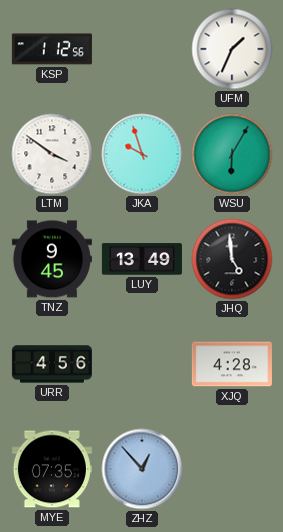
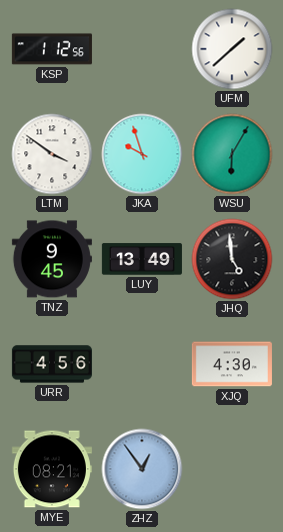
UFM: 1:34 -> 1:38 (232, 49)
XJQ: 4:28 -> 4:30 (232, 364)
MYE: 07:35 -> 08:21 (52, 469)
ZHZ: 12:53 -> 12:54 (142, 469)
